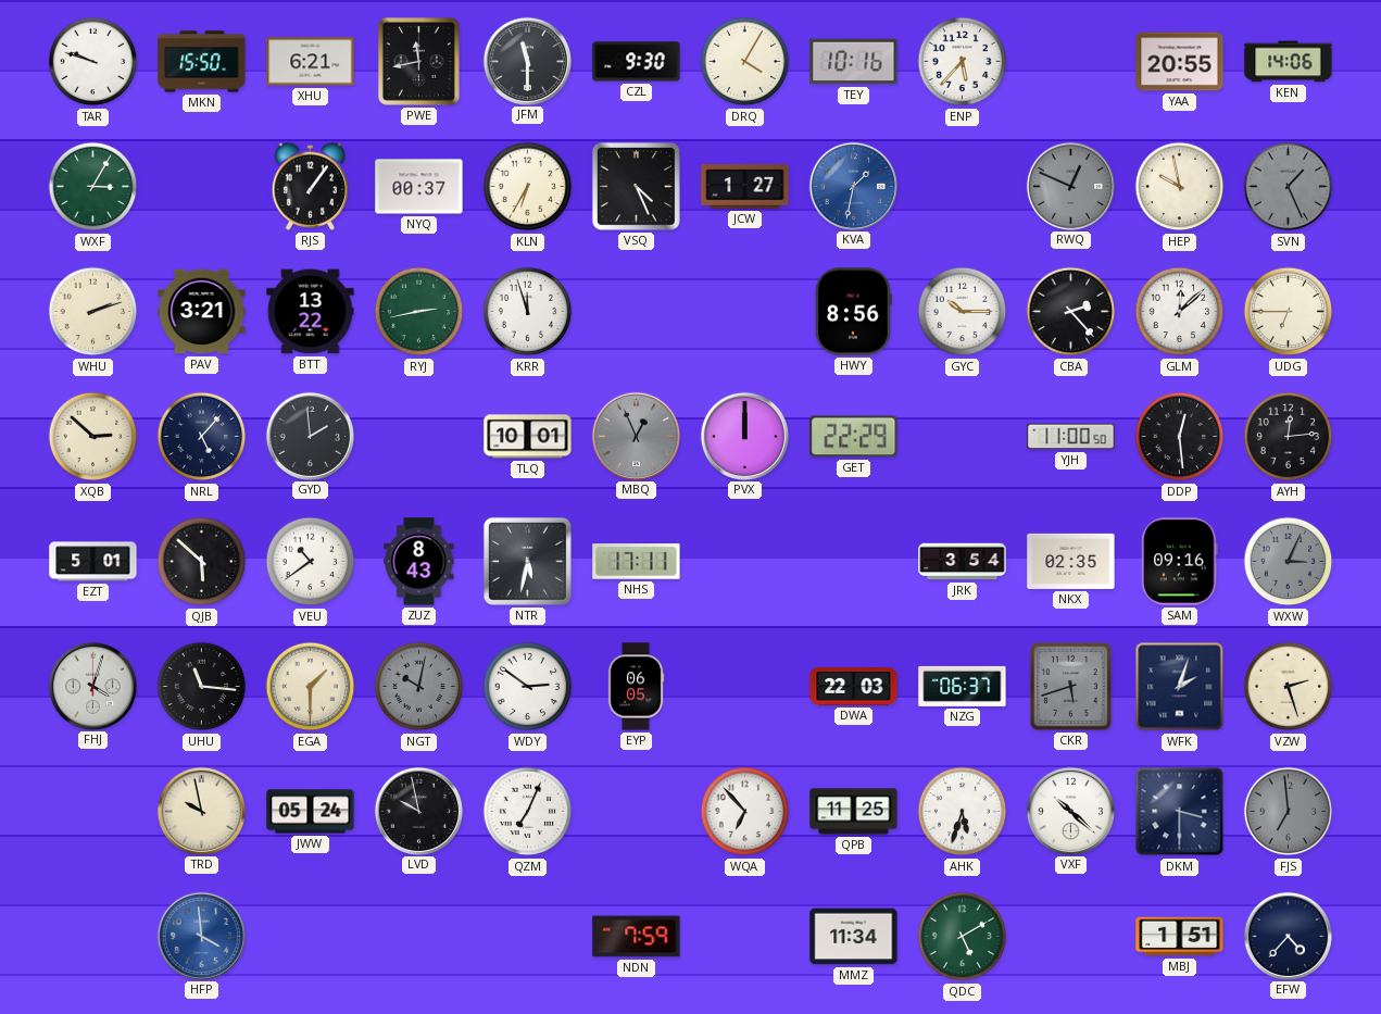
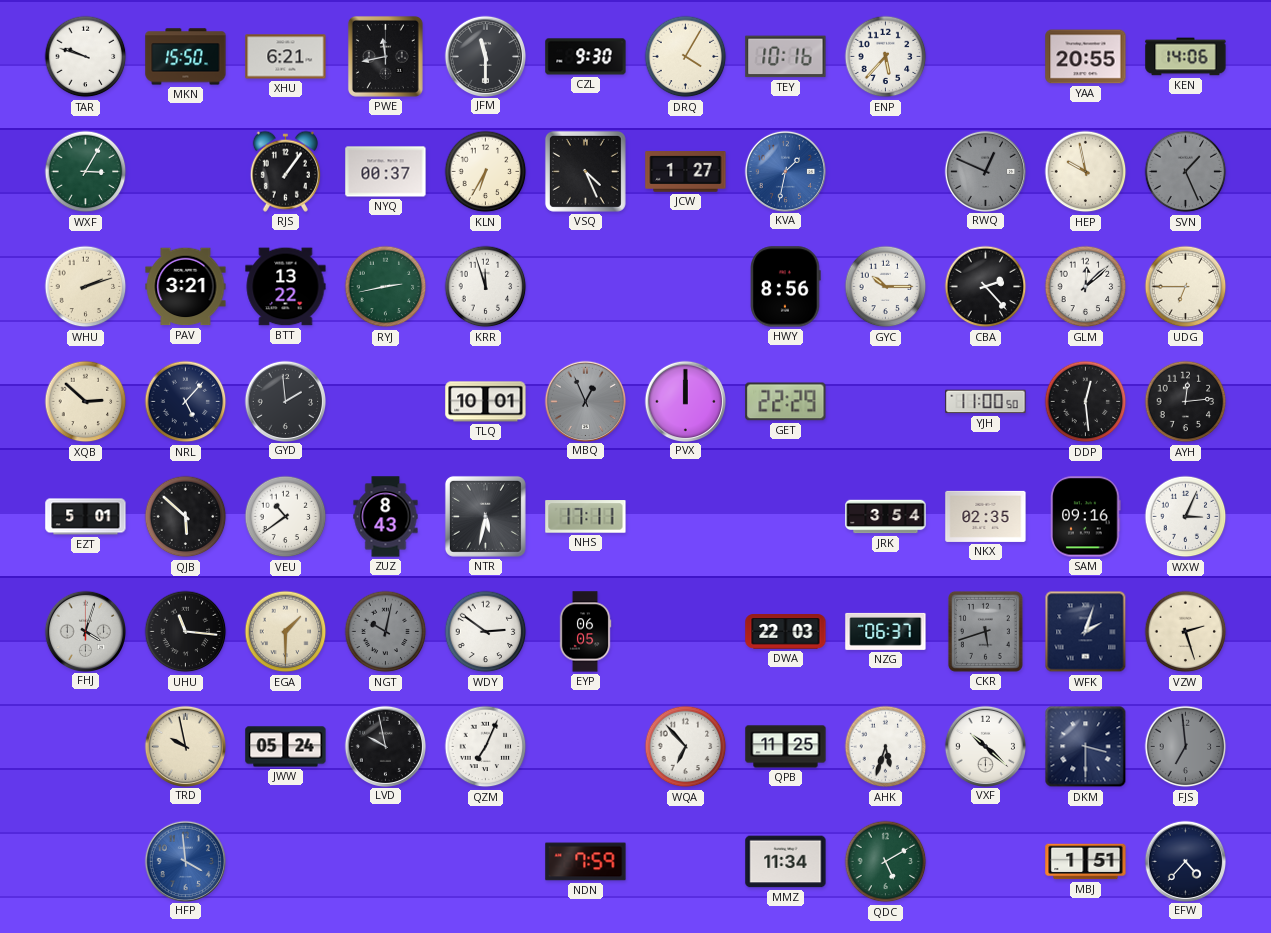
WXW dial: grey -> white (1186, 517)
